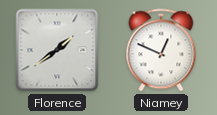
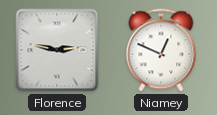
Florence: 1:39 -> 2:47 (57, 50)
